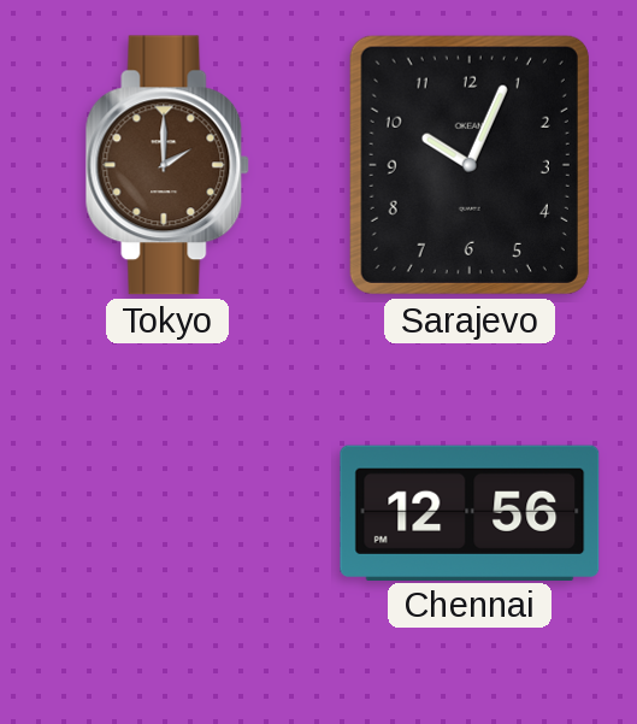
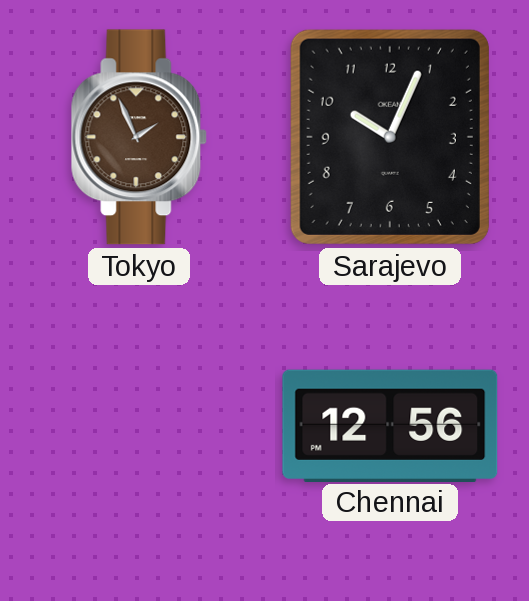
Tokyo: 2:00 -> 1:56 (139, 137)
